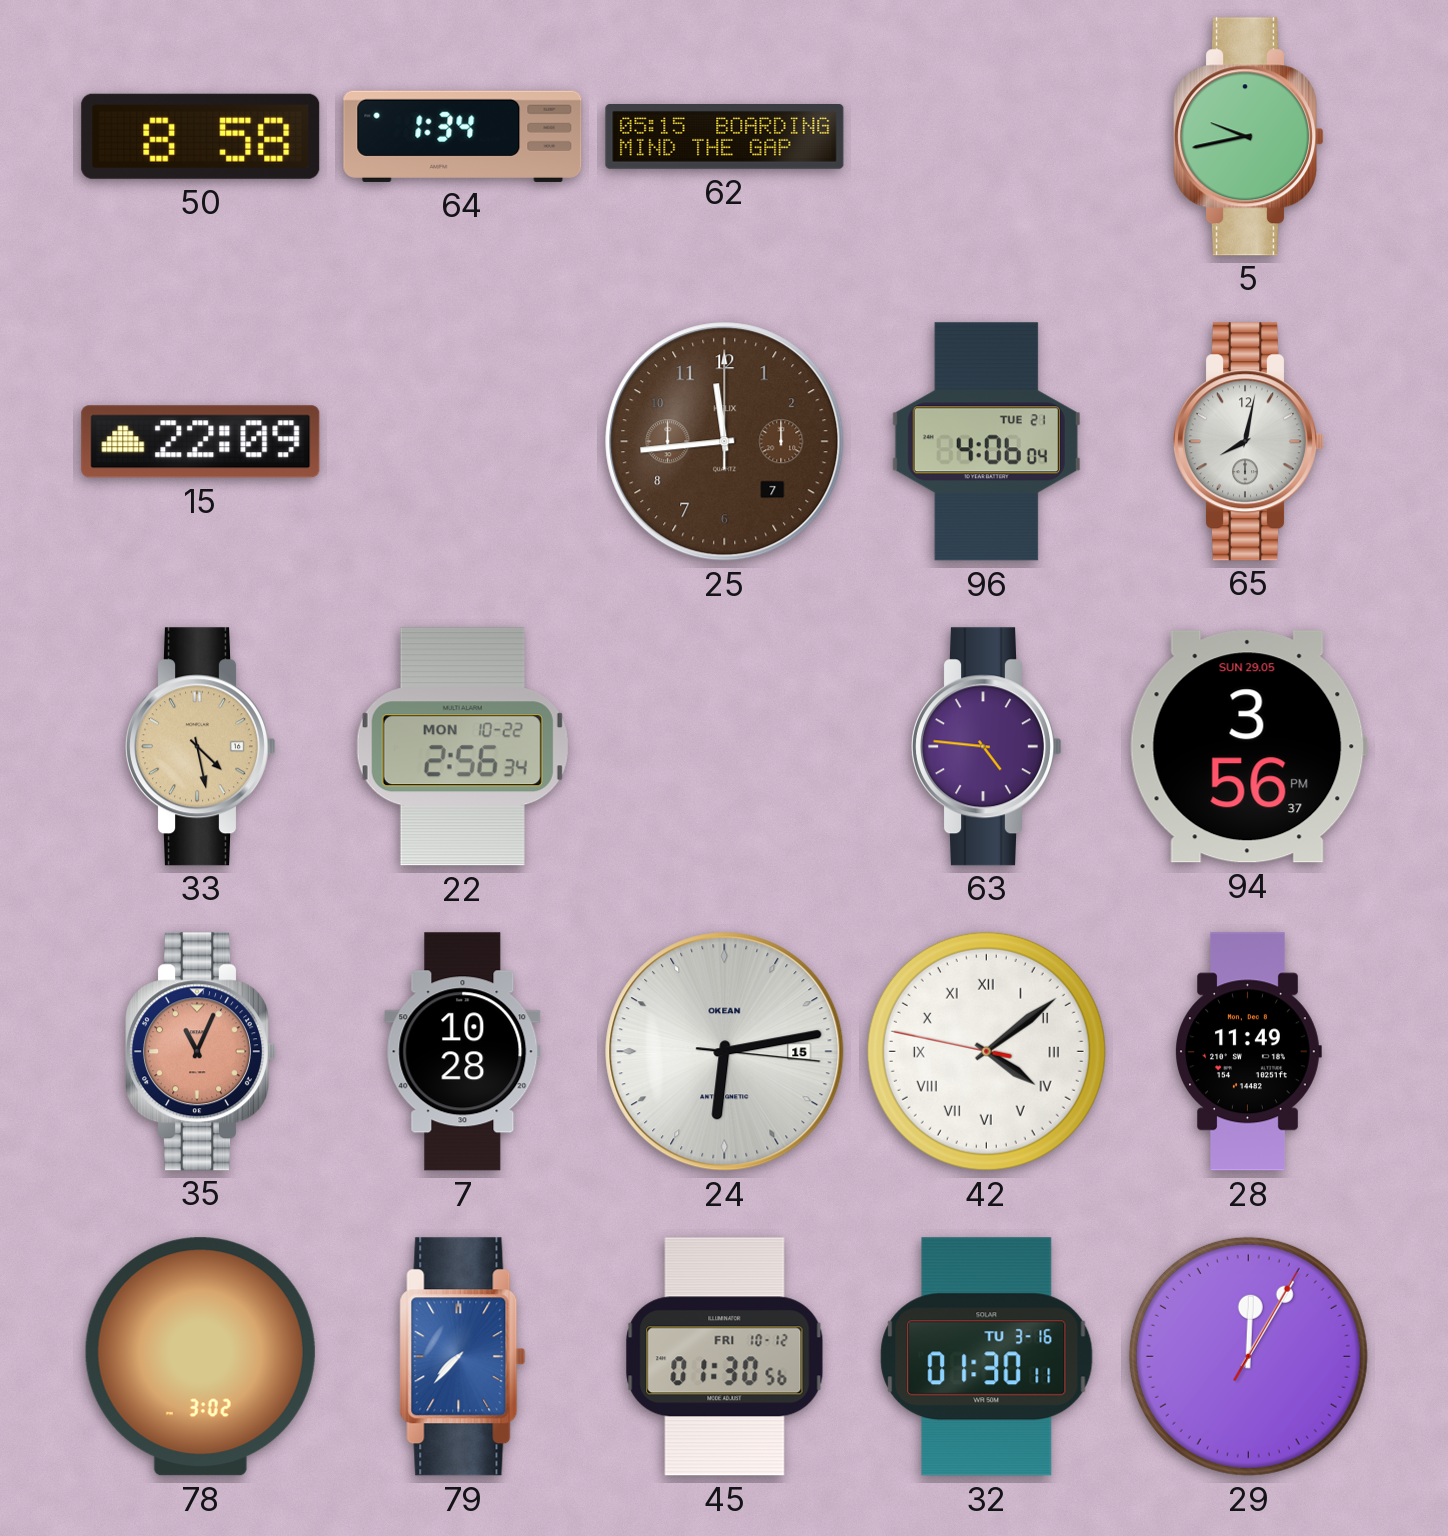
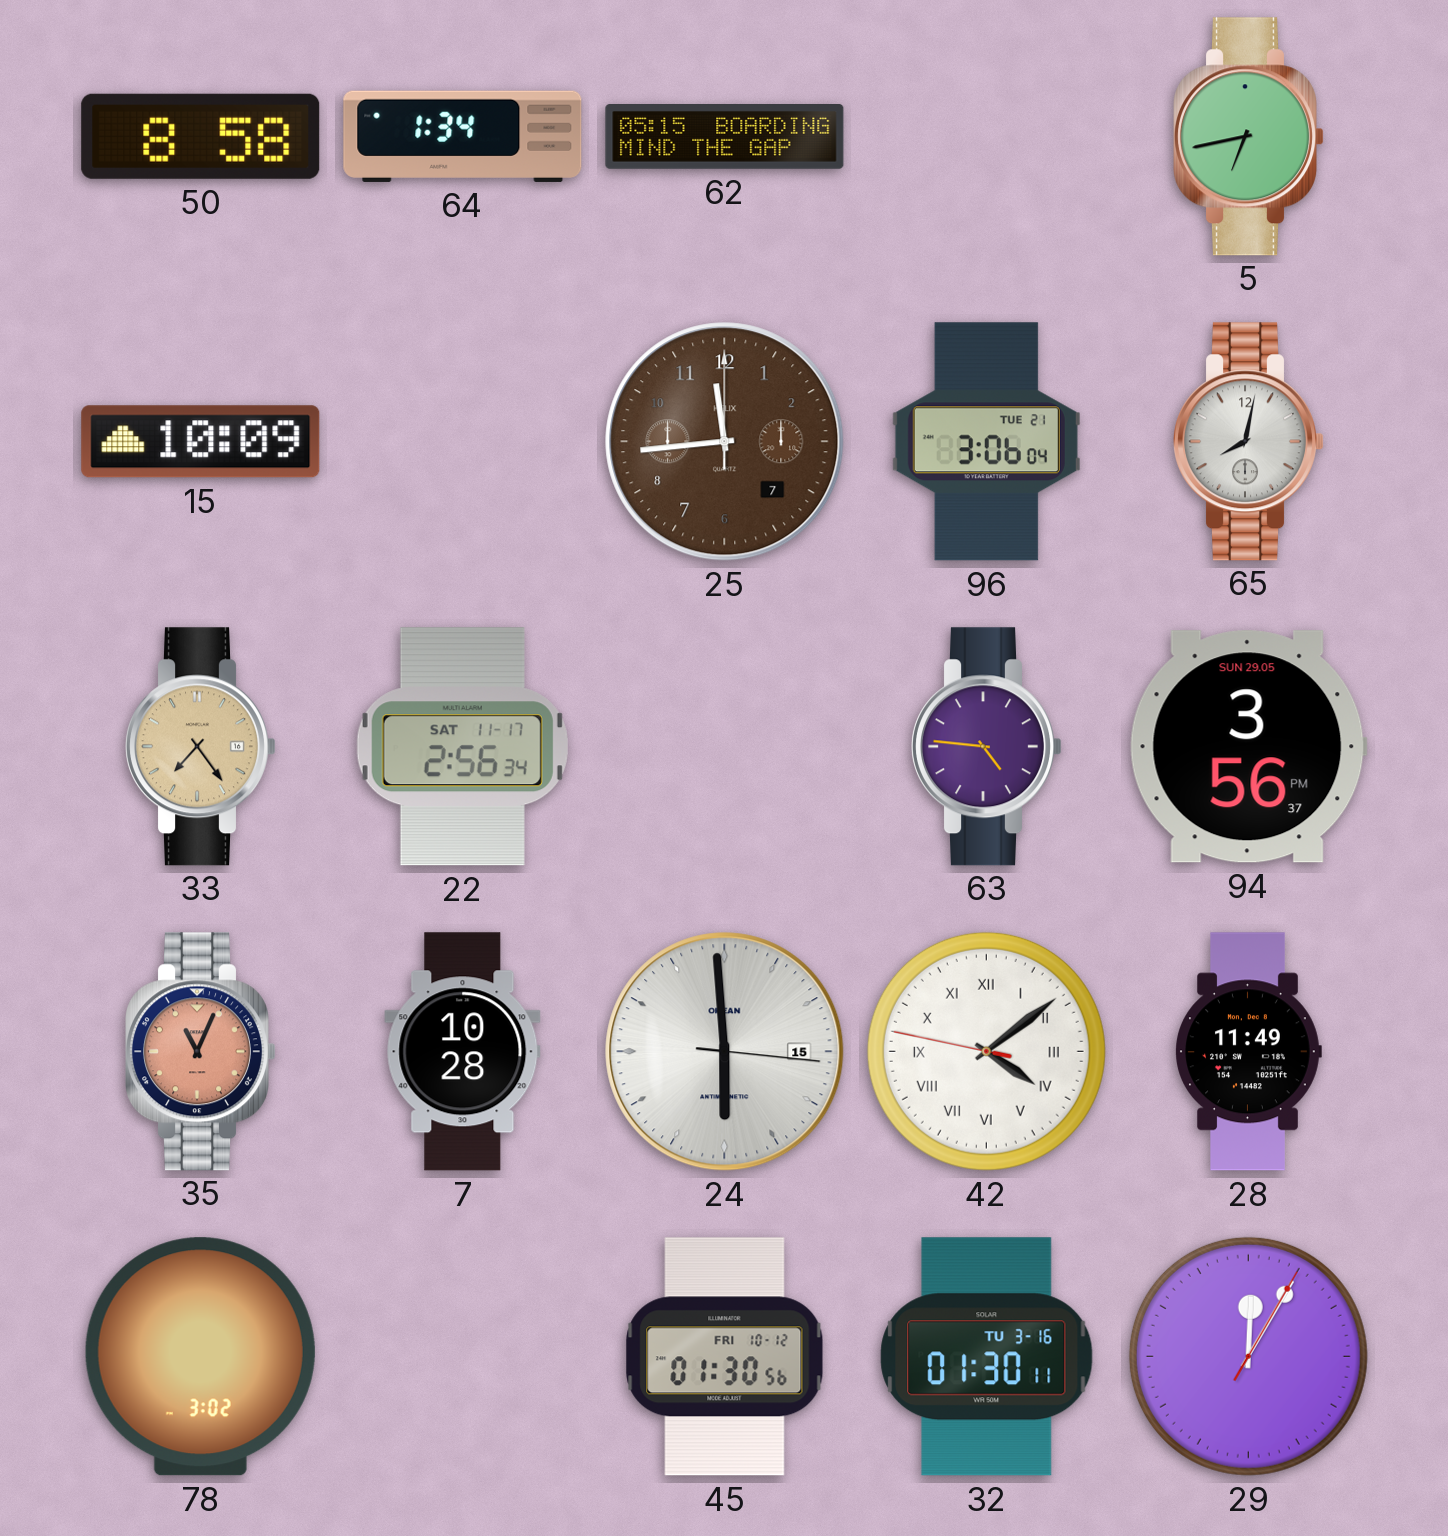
5: 9:43 -> 6:43 (1249, 137)
15: 22:09 -> 10:09 (201, 442)
96: 4:06 -> 3:06 (986, 442)
33: 4:28 -> 7:24 (201, 747)
22 date: MON 10-22 -> SAT 11-17 (462, 747)
24: 6:13 -> 5:59 (725, 1052)
79: 7:37 -> none (463, 1357)
